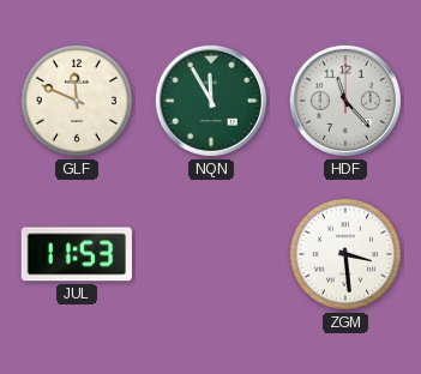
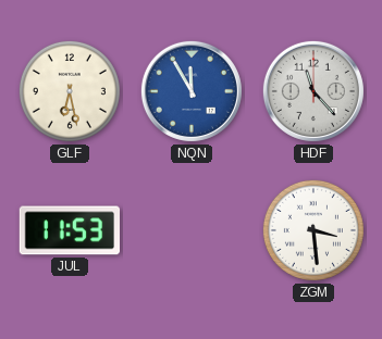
GLF: 11:49 -> 6:28 (70, 91)
NQN dial: green -> blue (192, 91)
